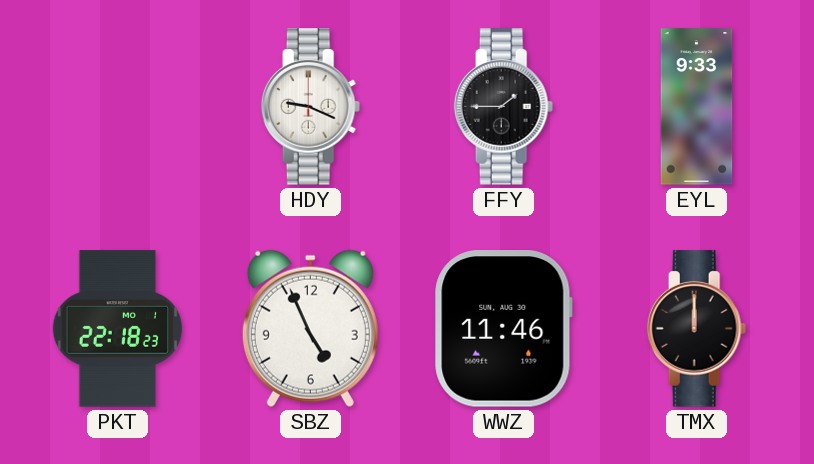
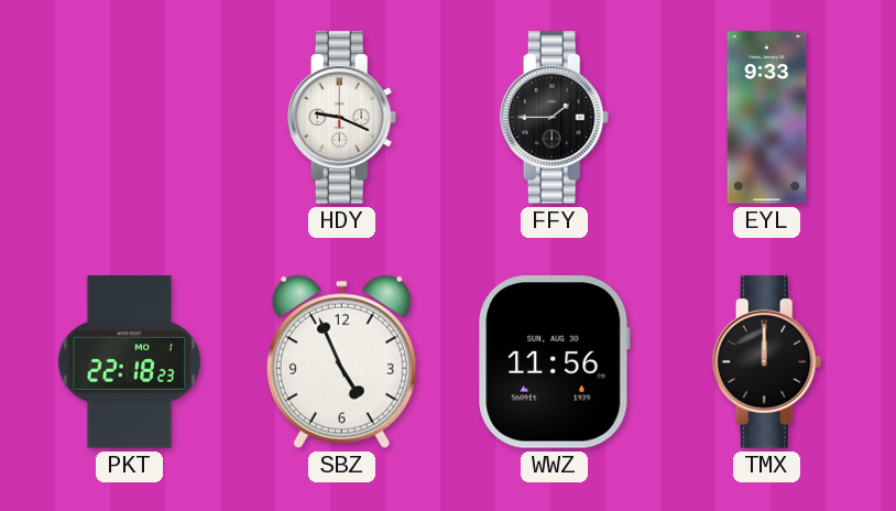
WWZ: 11:46 -> 11:56 (555, 362)
